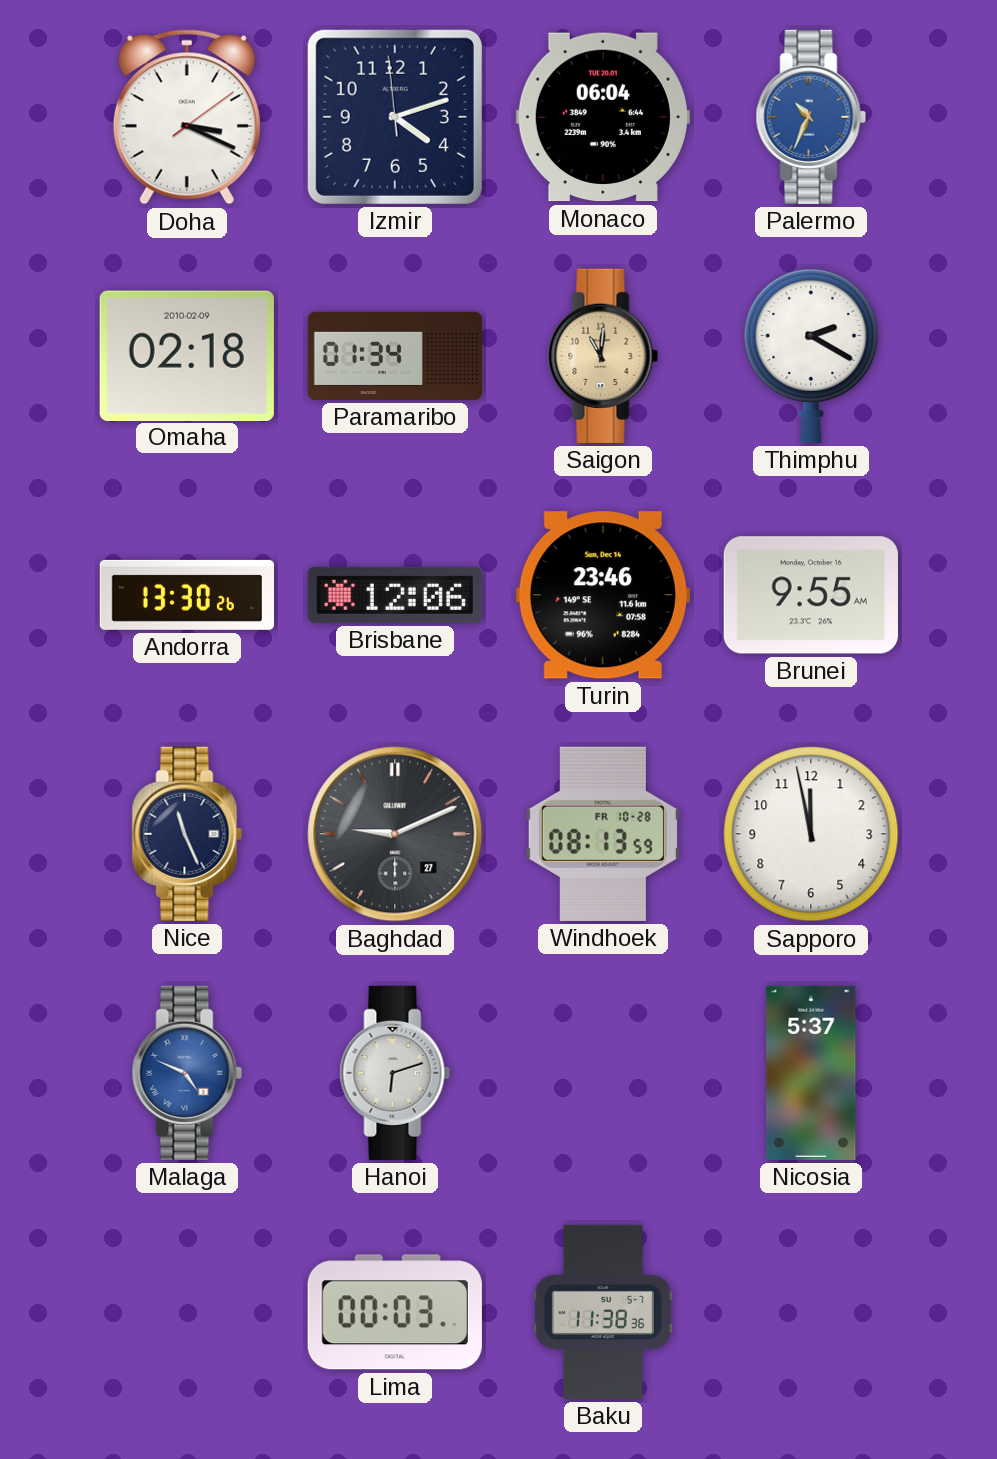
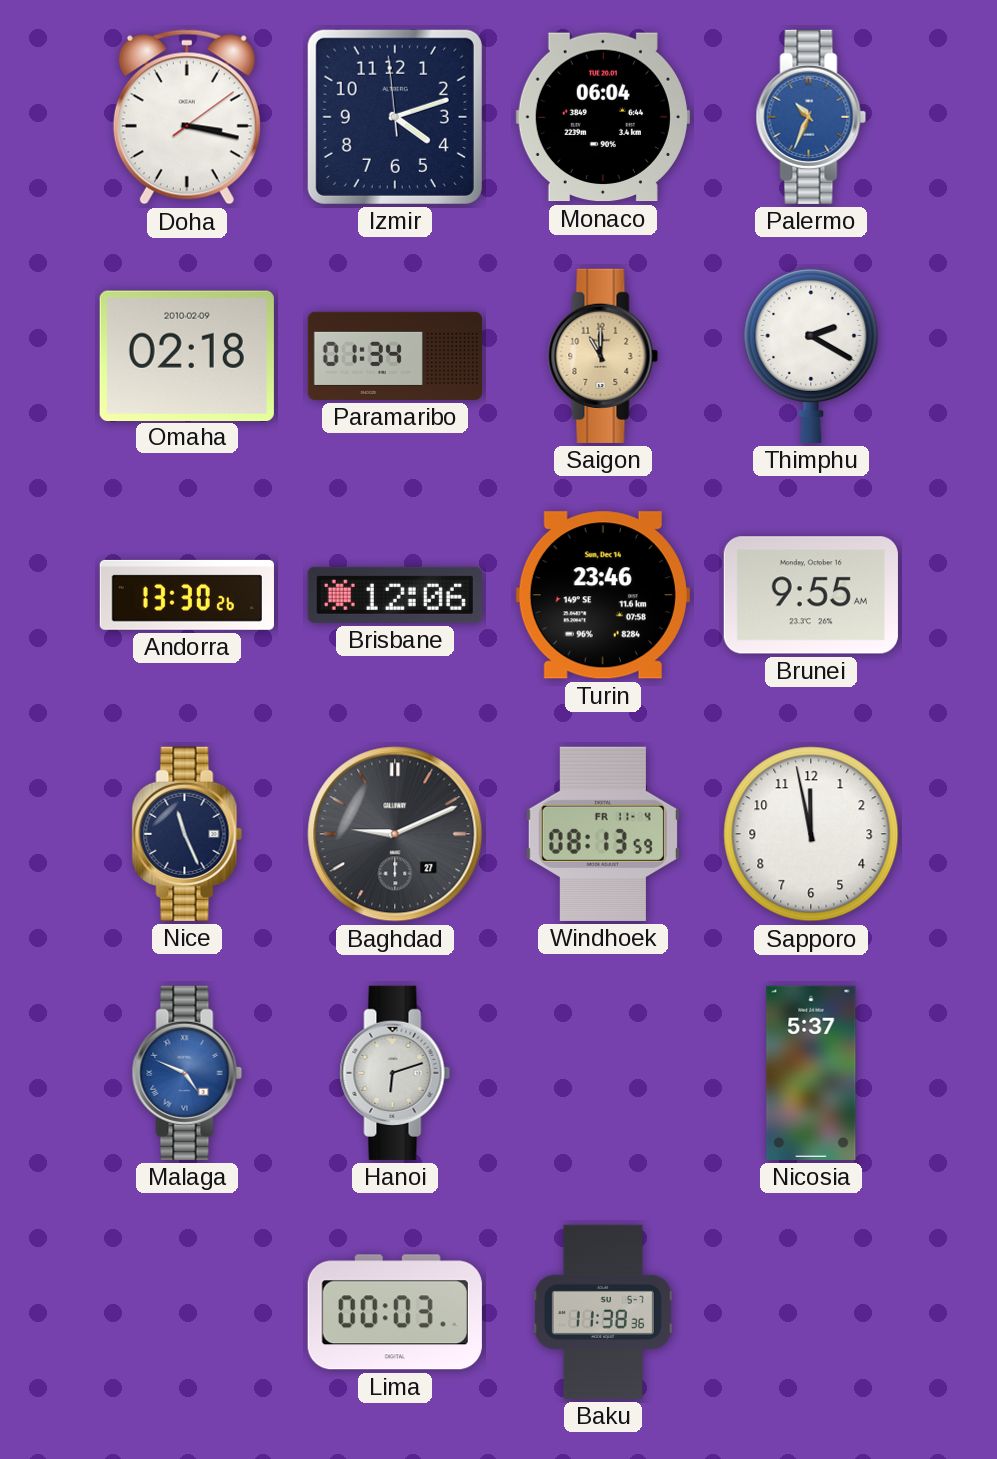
Doha: 3:19 -> 3:17 (187, 117)
Saigon: 11:01 -> 11:00 (603, 356)
Windhoek date: FR 10-28 -> FR 11-4 (603, 834)
